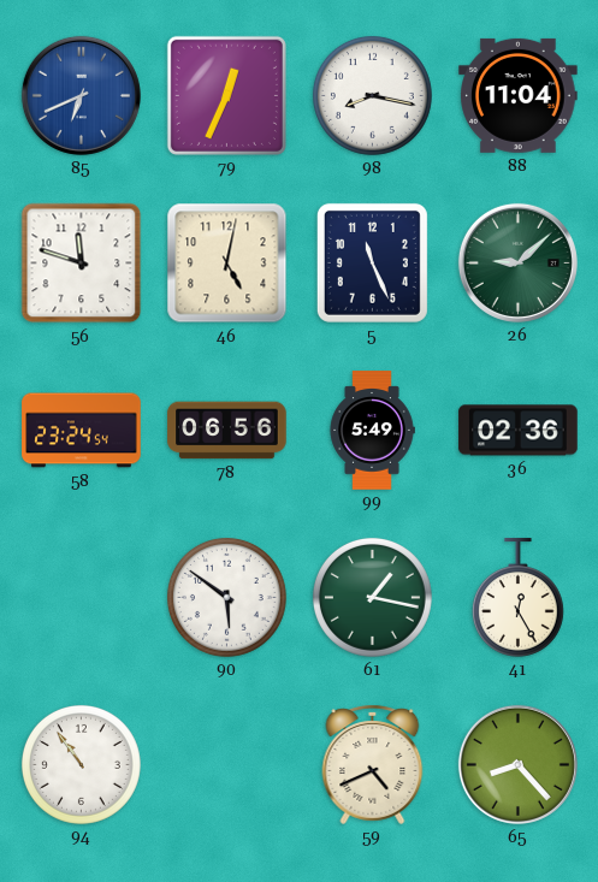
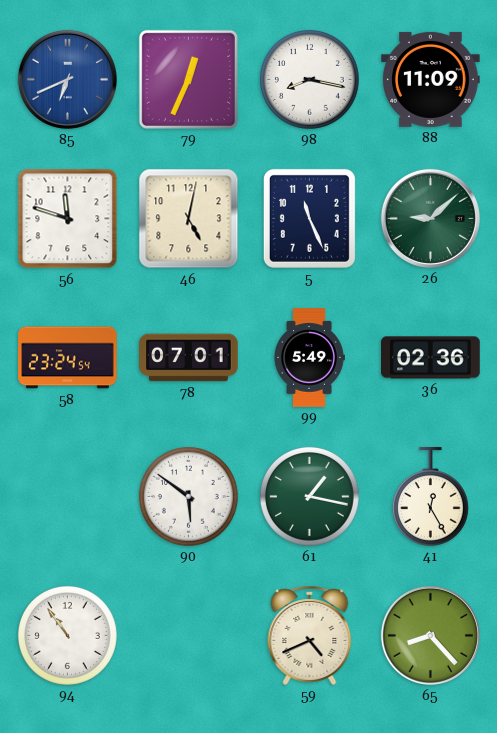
88: 11:04 -> 11:09 (431, 79)
78: 06:56 -> 07:01 (189, 358)
